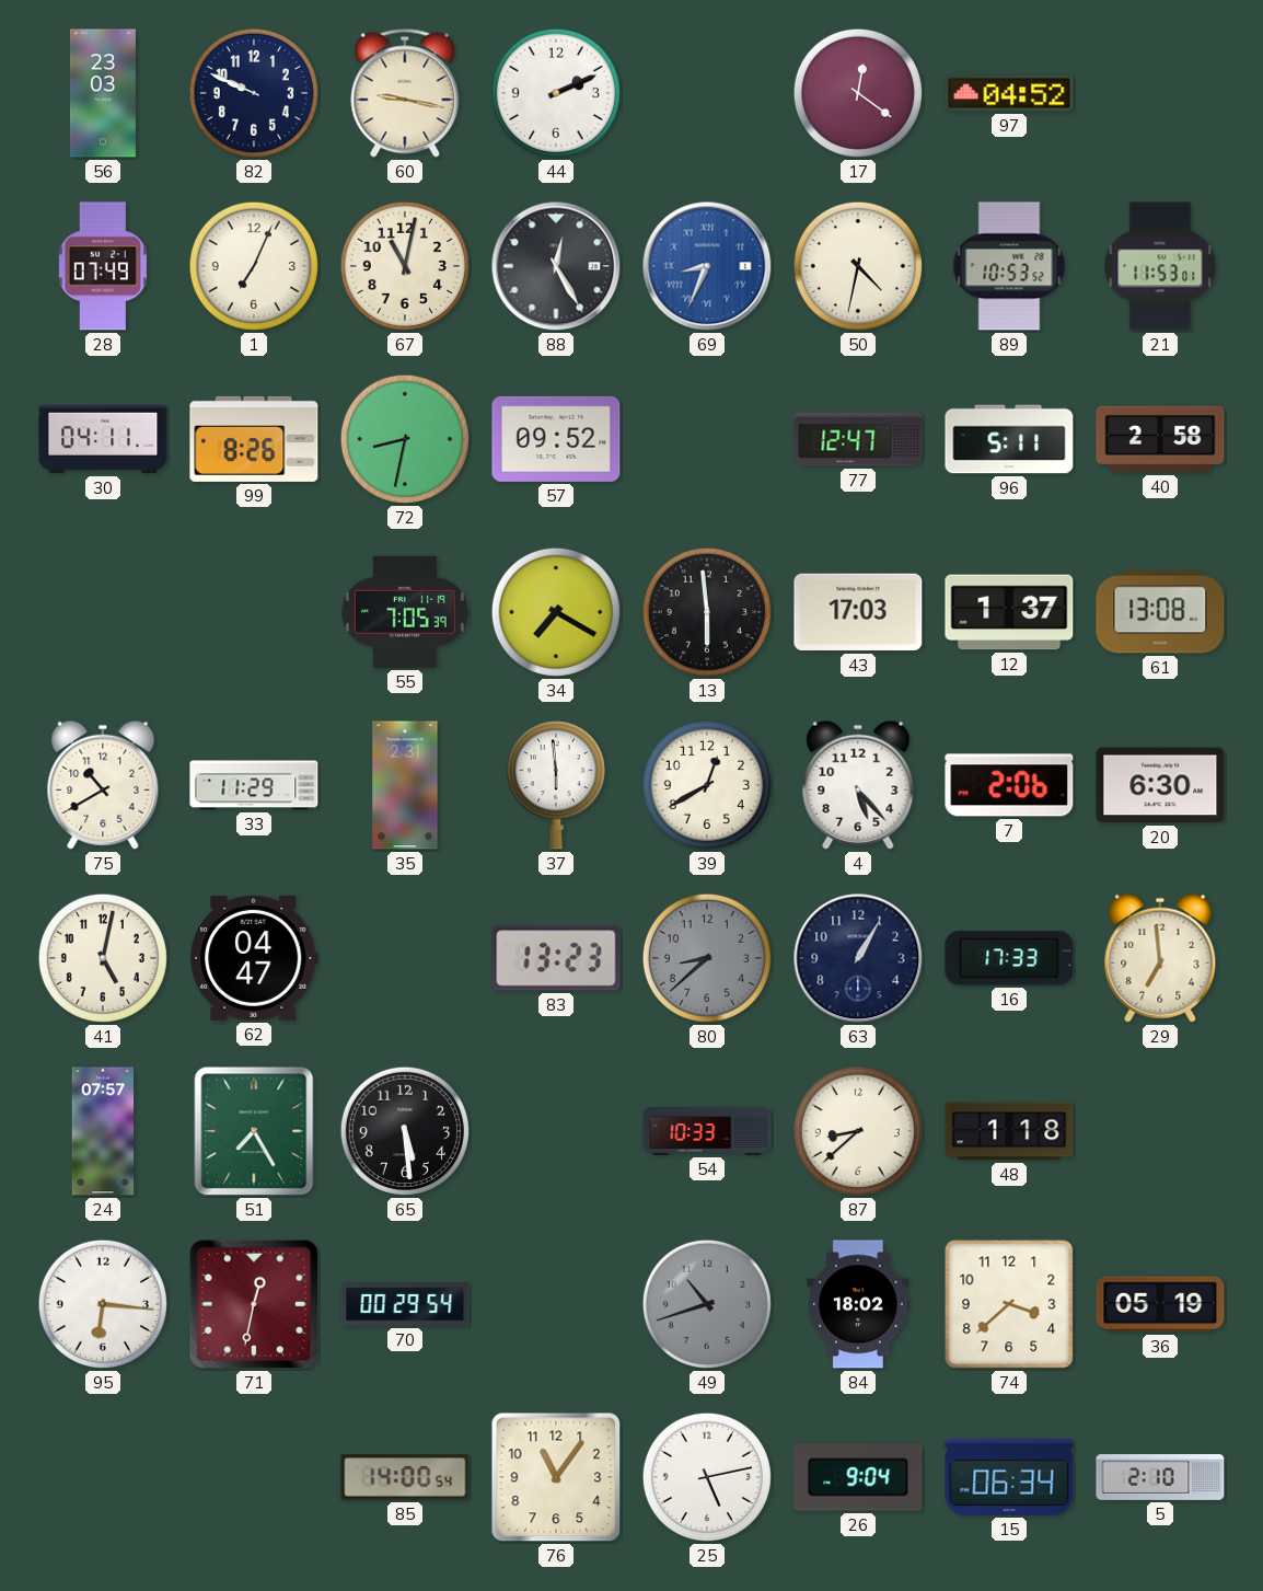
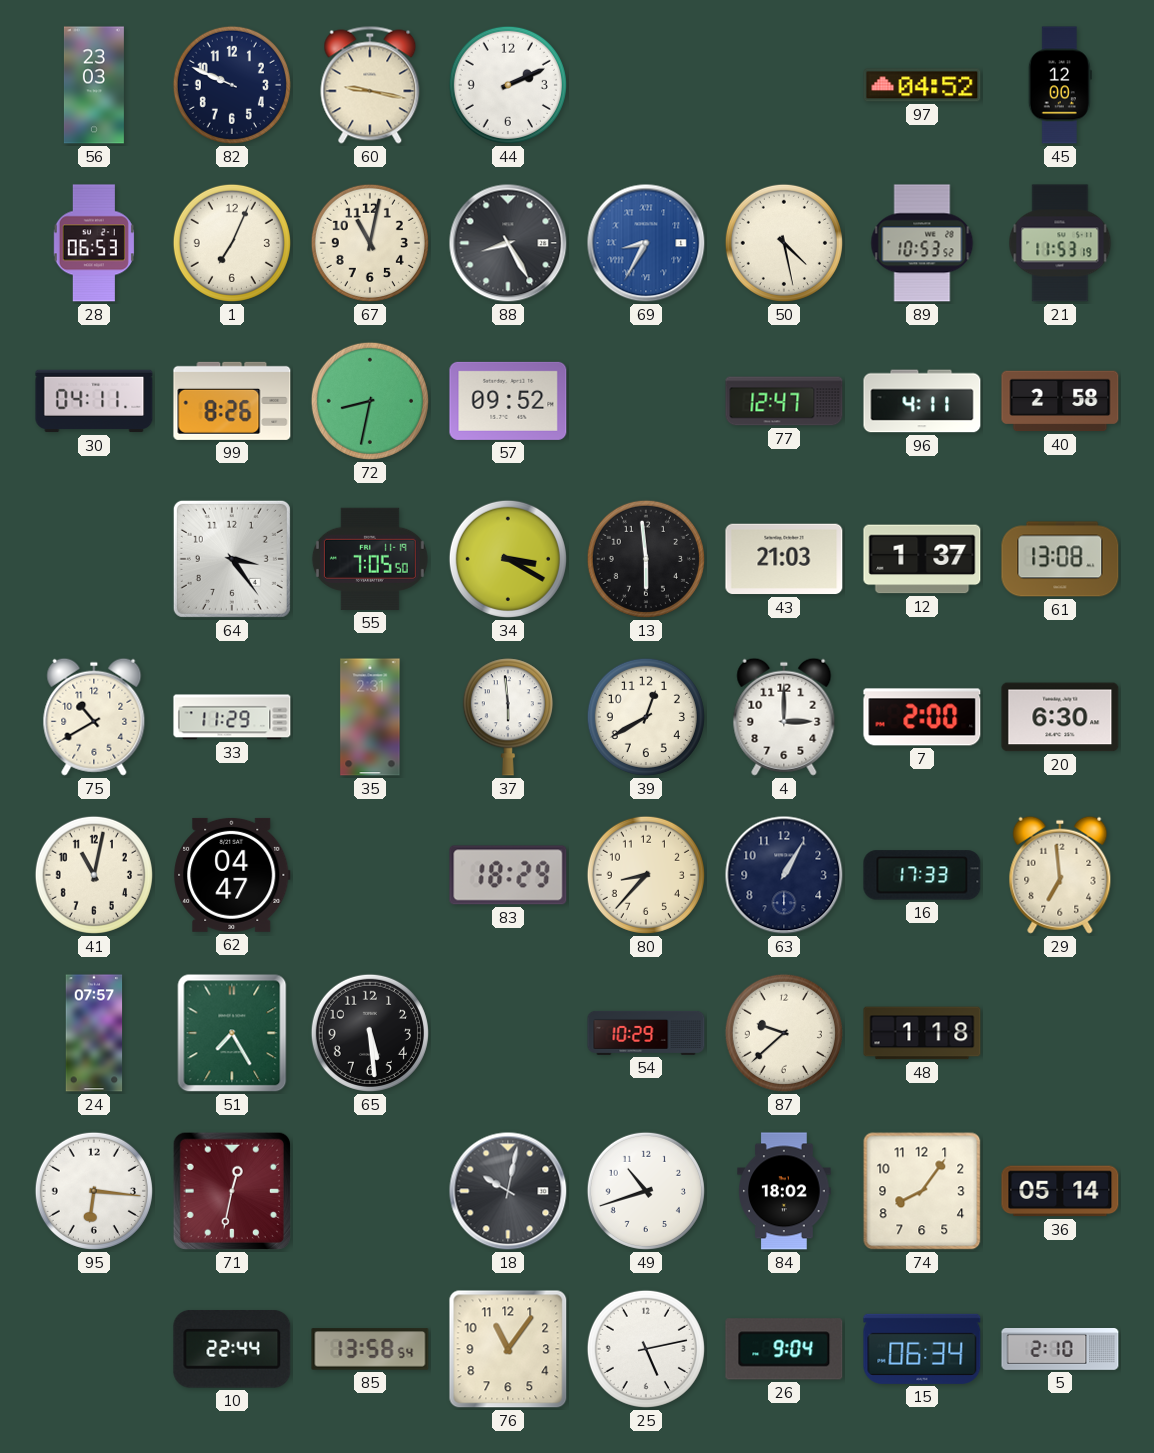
17: 12:21 -> none (858, 93)
45: none -> 12:00 (1060, 85)
28: 07:49 -> 06:53 (94, 243)
88: 12:25 -> 8:25 (508, 243)
69: 8:34 -> 8:35 (646, 243)
50: 4:32 -> 4:28 (784, 243)
21: 11:53:01 -> 11:53:19 (1060, 243)
96: 5:11 -> 4:11 (922, 401)
64: none -> 3:24 (232, 559)
55: 7:05:39 -> 7:05:50 (370, 559)
34: 7:20 -> 3:20 (508, 559)
43: 17:03 -> 21:03 (784, 559)
4: 5:23 -> 3:00 (784, 717)
7: 2:06 -> 2:00 (922, 717)
41: 5:02 -> 11:02 (94, 875)
83: 13:23 -> 18:29 (508, 875)
80: 8:38 -> 8:37 (646, 875)
80 dial: grey -> cream (646, 875)
54: 10:33 -> 10:29 (646, 1033)
87: 8:38 -> 9:38 (784, 1033)
70: 00:29 -> none (405, 1304)
18: none -> 10:02 (508, 1191)
49 dial: grey -> white (646, 1191)
74: 3:38 -> 8:06 (922, 1191)
36: 05:19 -> 05:14 (1060, 1191)
10: none -> 22:44 (232, 1349)
85: 14:00 -> 13:58 (370, 1349)
